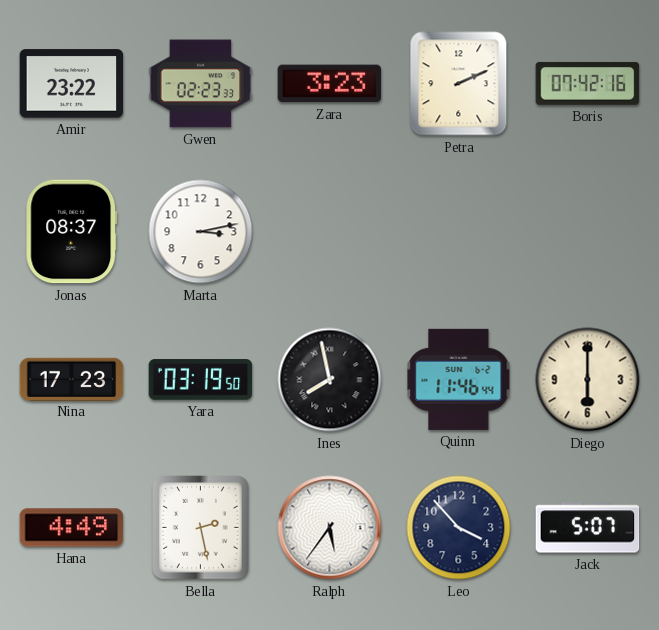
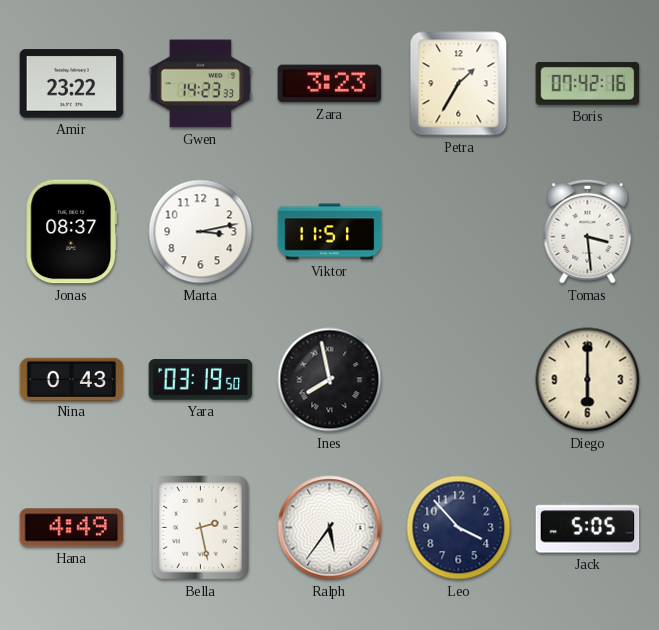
Gwen: 02:23 -> 14:23 (201, 84)
Petra: 2:11 -> 1:35 (459, 84)
Viktor: none -> 11:51 (330, 232)
Tomas: none -> 3:29 (588, 231)
Nina: 17:23 -> 0:43 (72, 379)
Quinn: 11:46 -> none (459, 379)
Jack: 5:07 -> 5:05 (588, 528)
